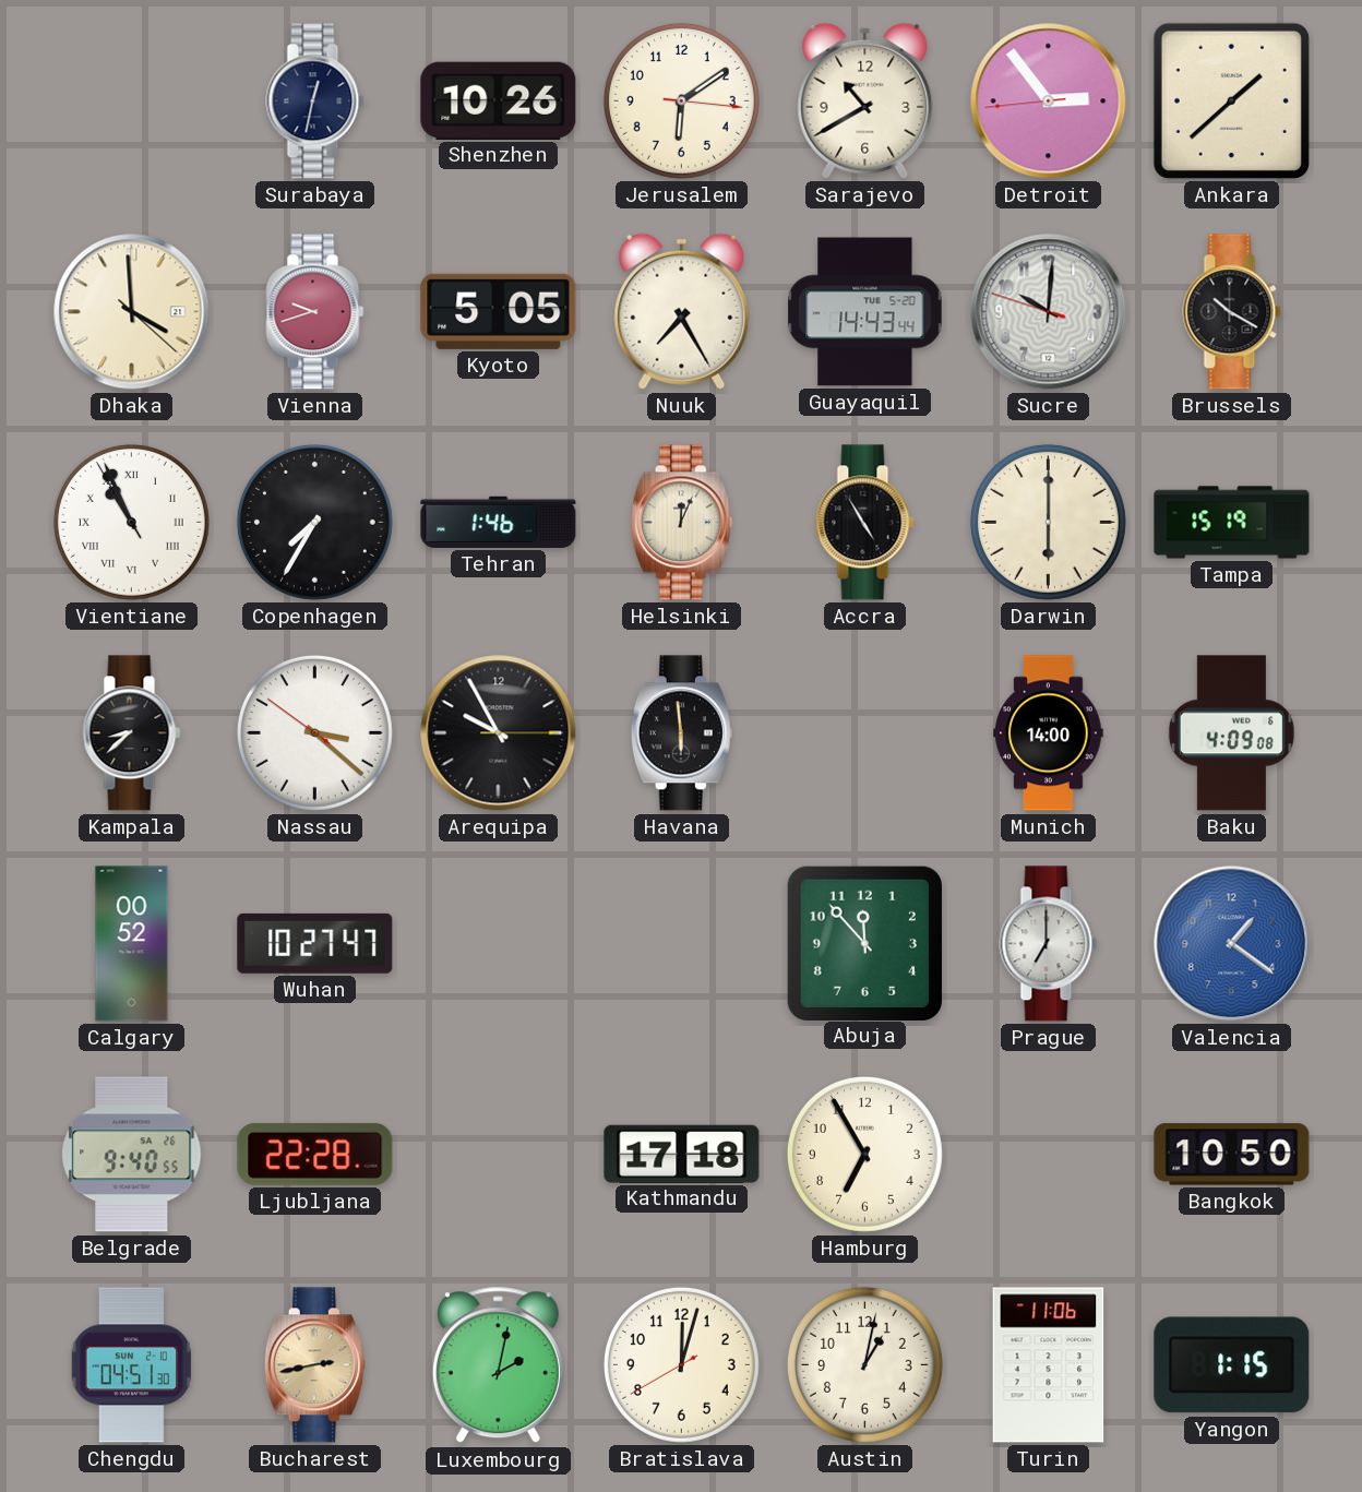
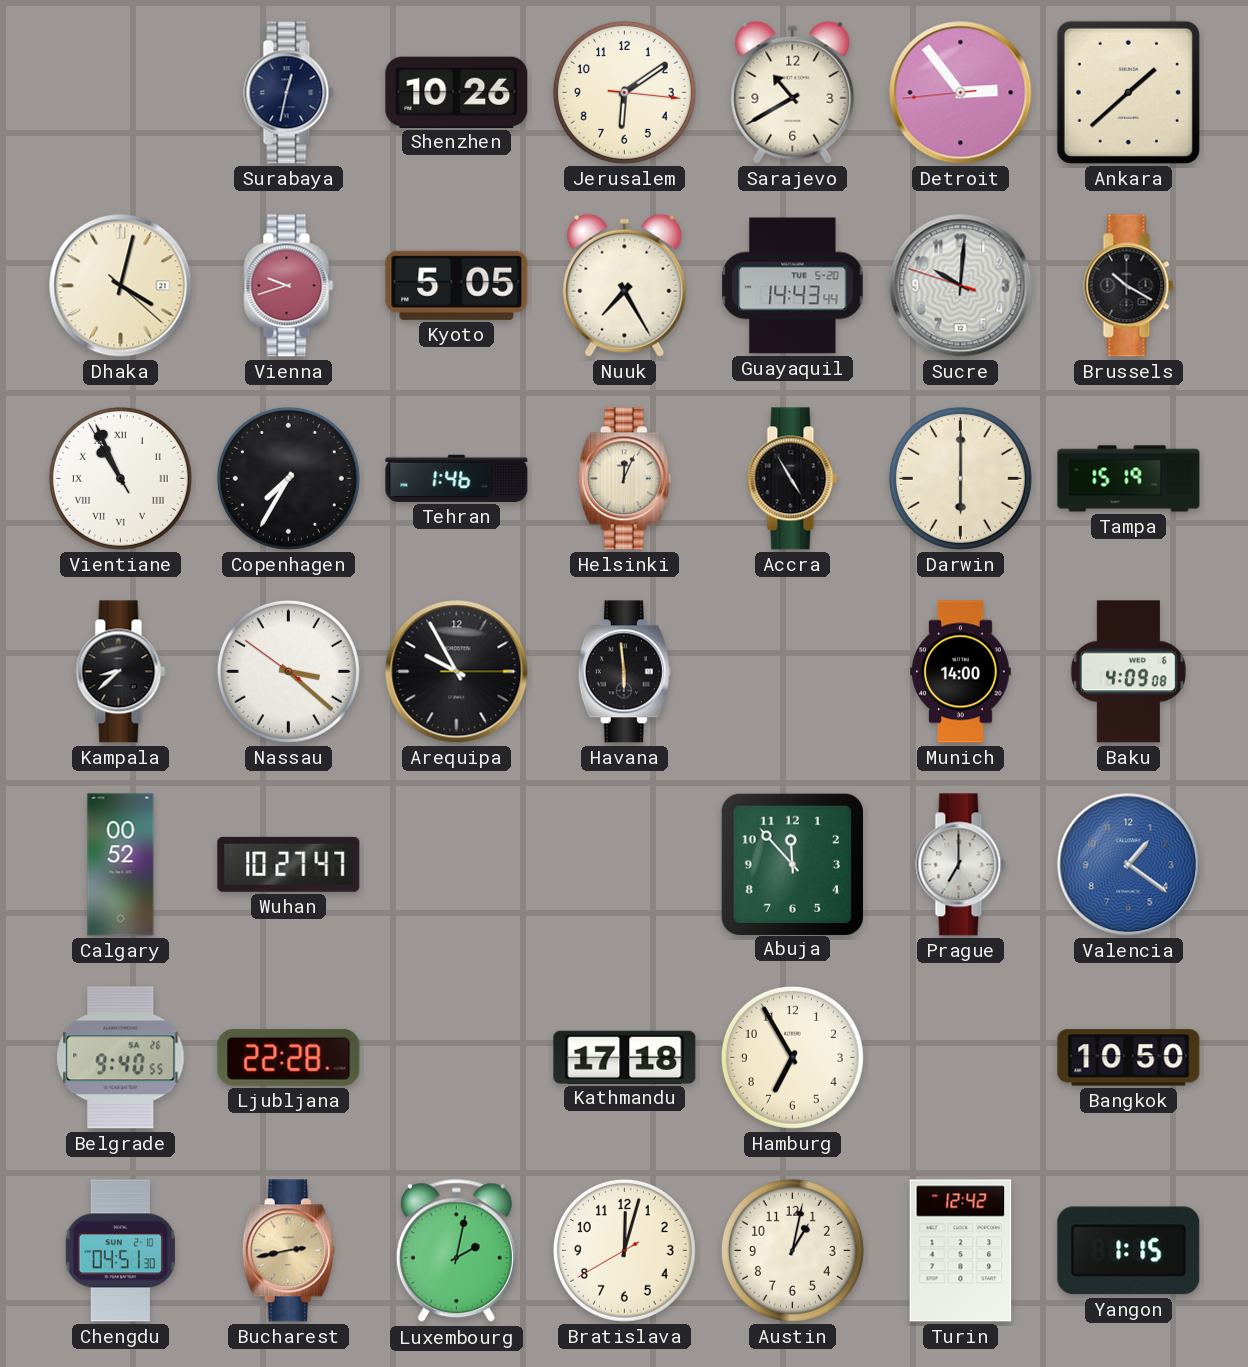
Dhaka: 3:59 -> 4:02 (121, 286)
Turin: 11:06 -> 12:42 (961, 1251)
